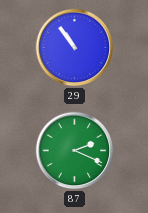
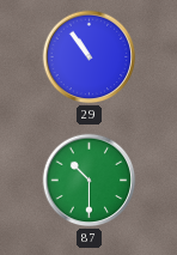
87: 2:19 -> 10:30 (90, 181)
